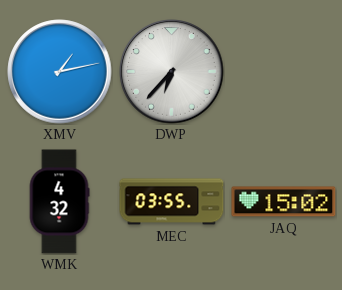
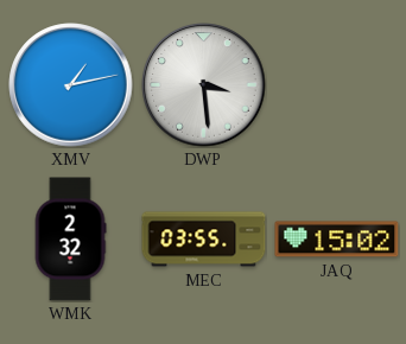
DWP: 6:37 -> 3:29 (204, 85)
WMK: 4:32 -> 2:32 (70, 240)
